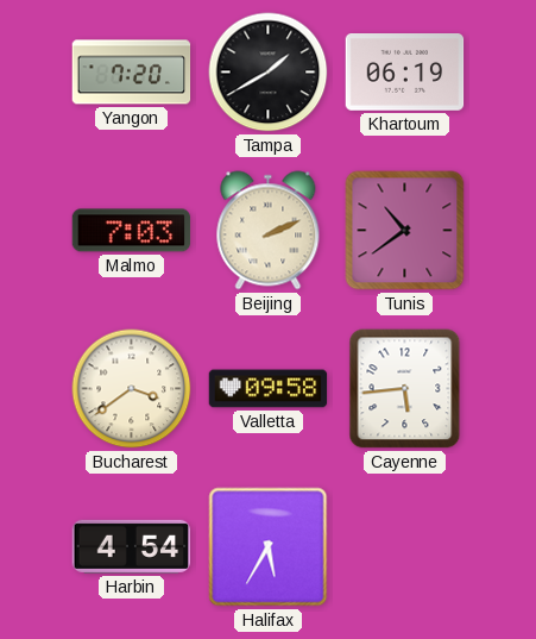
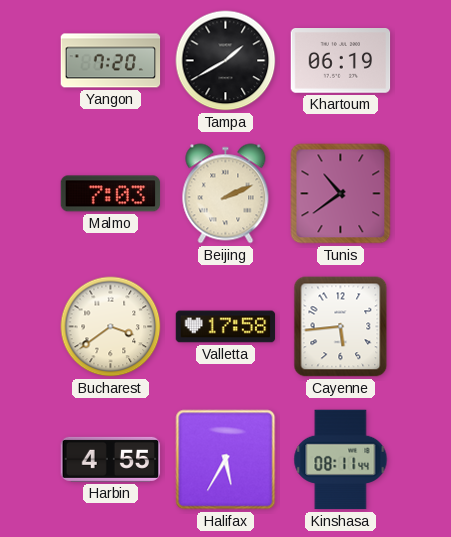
Valletta: 09:58 -> 17:58 (226, 327)
Harbin: 4:54 -> 4:55 (111, 459)
Kinshasa: none -> 08:11 (341, 460)
